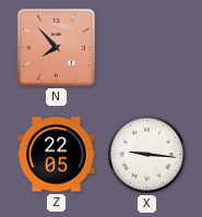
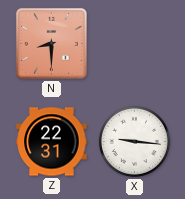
N: 7:53 -> 8:30 (52, 44)
Z: 22:05 -> 22:31 (52, 142)
